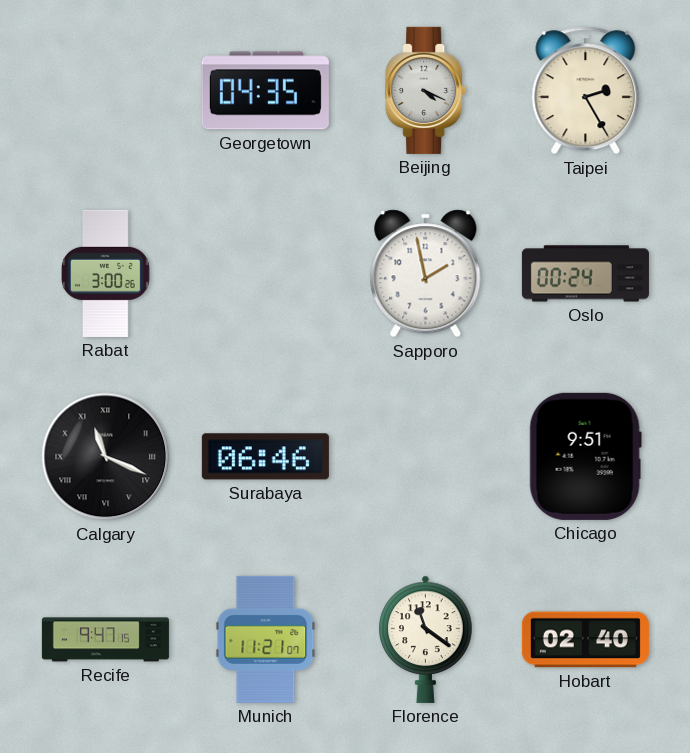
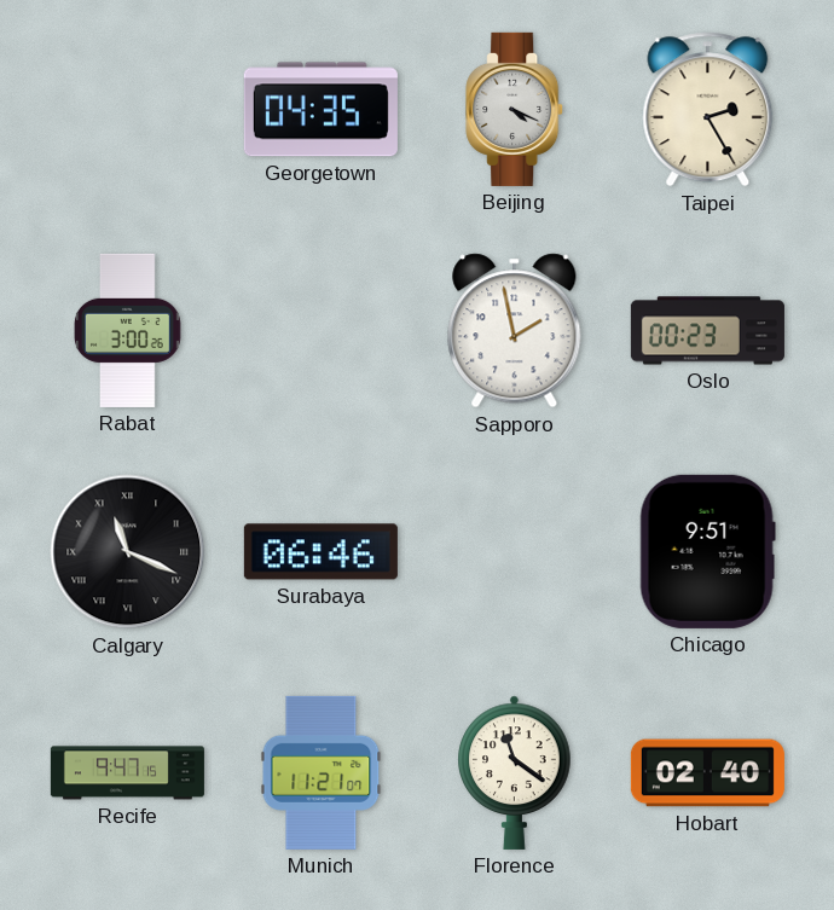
Oslo: 00:24 -> 00:23 (707, 331)
